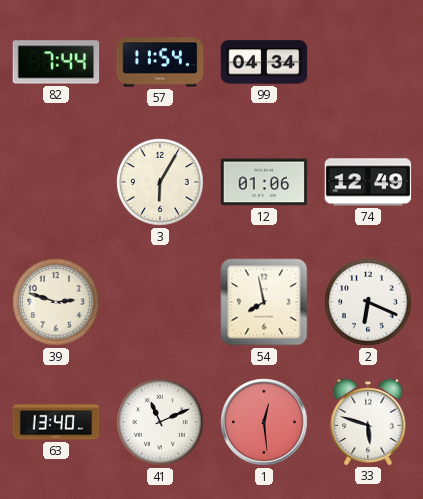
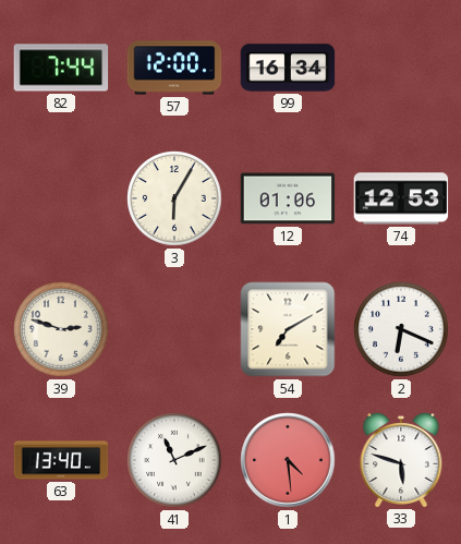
57: 11:54 -> 12:00 (174, 68)
99: 04:34 -> 16:34 (288, 68)
74: 12:49 -> 12:53 (401, 198)
54: 7:58 -> 7:10 (288, 329)
1: 12:29 -> 4:29 (288, 460)
